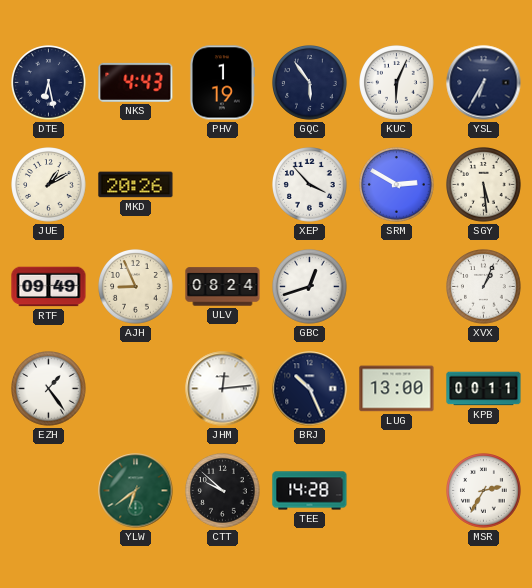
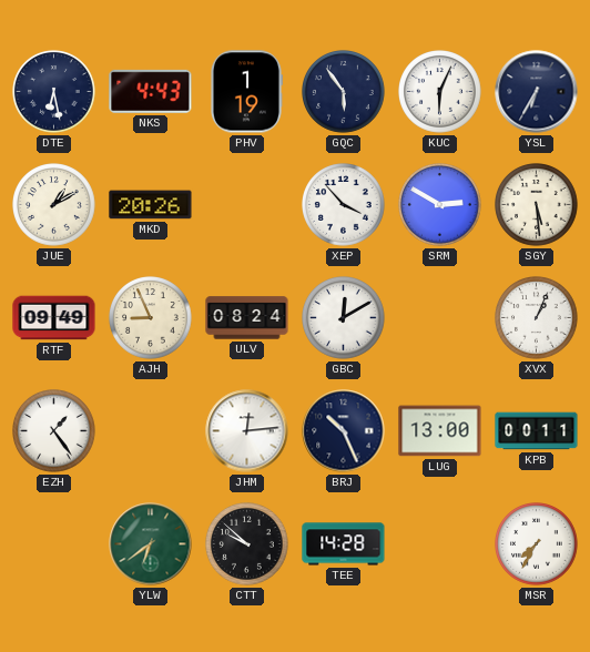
GBC: 12:42 -> 12:10 (344, 318)
MSR: 2:35 -> 7:35 (537, 544)
